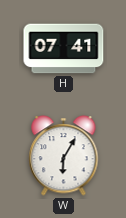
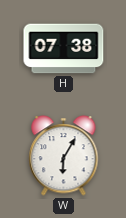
H: 07:41 -> 07:38 (64, 49)
